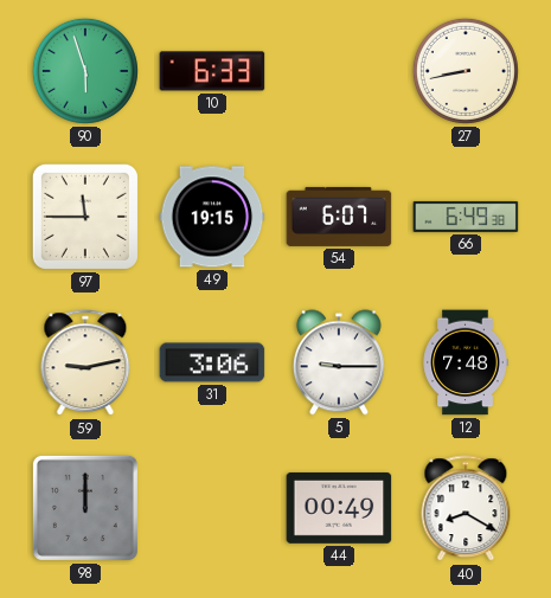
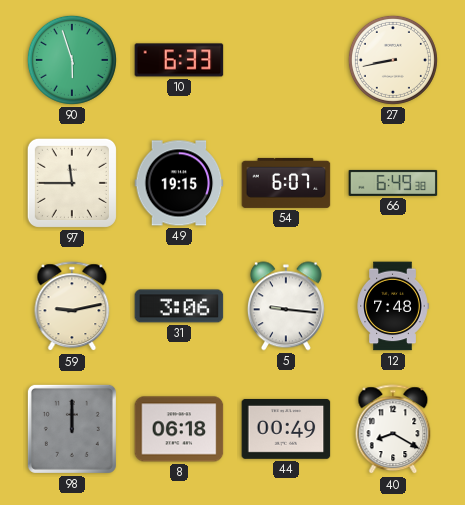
5: 9:15 -> 9:16 (286, 306)
8: none -> 06:18 (179, 429)
